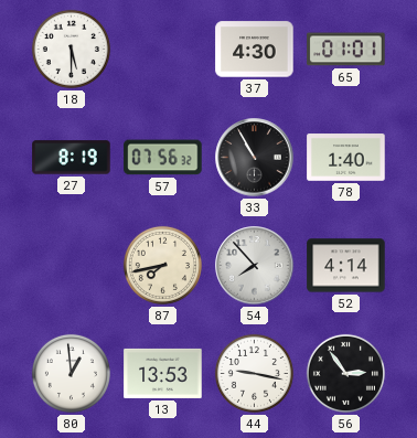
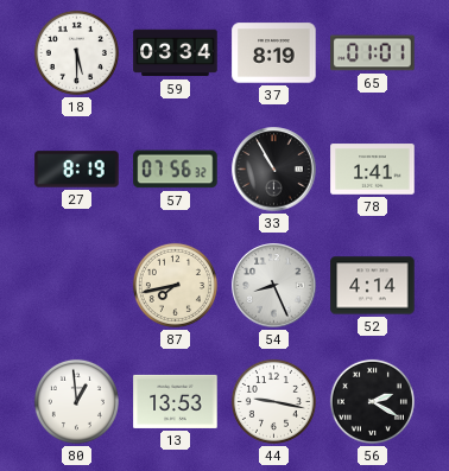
59: none -> 03:34 (176, 53)
37: 4:30 -> 8:19 (274, 53)
78: 1:40 -> 1:41 (373, 170)
54: 7:53 -> 8:26 (274, 286)
56: 2:54 -> 2:20 (372, 401)
